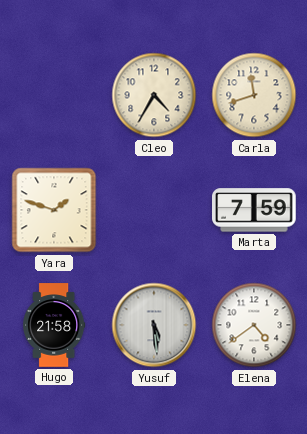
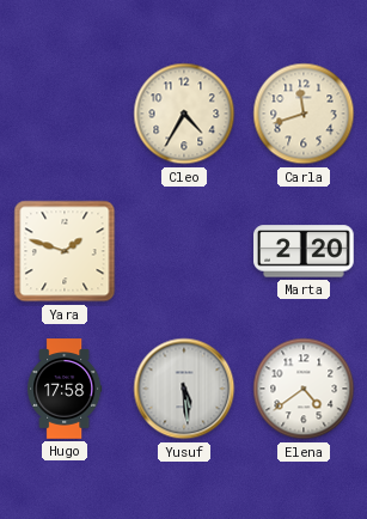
Marta: 7:59 -> 2:20 (305, 251)
Hugo: 21:58 -> 17:58 (65, 389)
